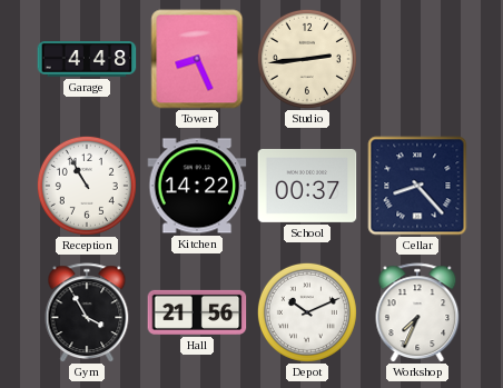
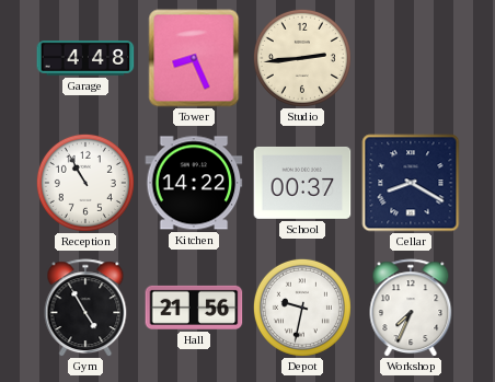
Cellar: 8:23 -> 8:20 (411, 183)
Gym: 3:55 -> 4:55 (85, 308)
Depot: 10:11 -> 9:32 (302, 308)
